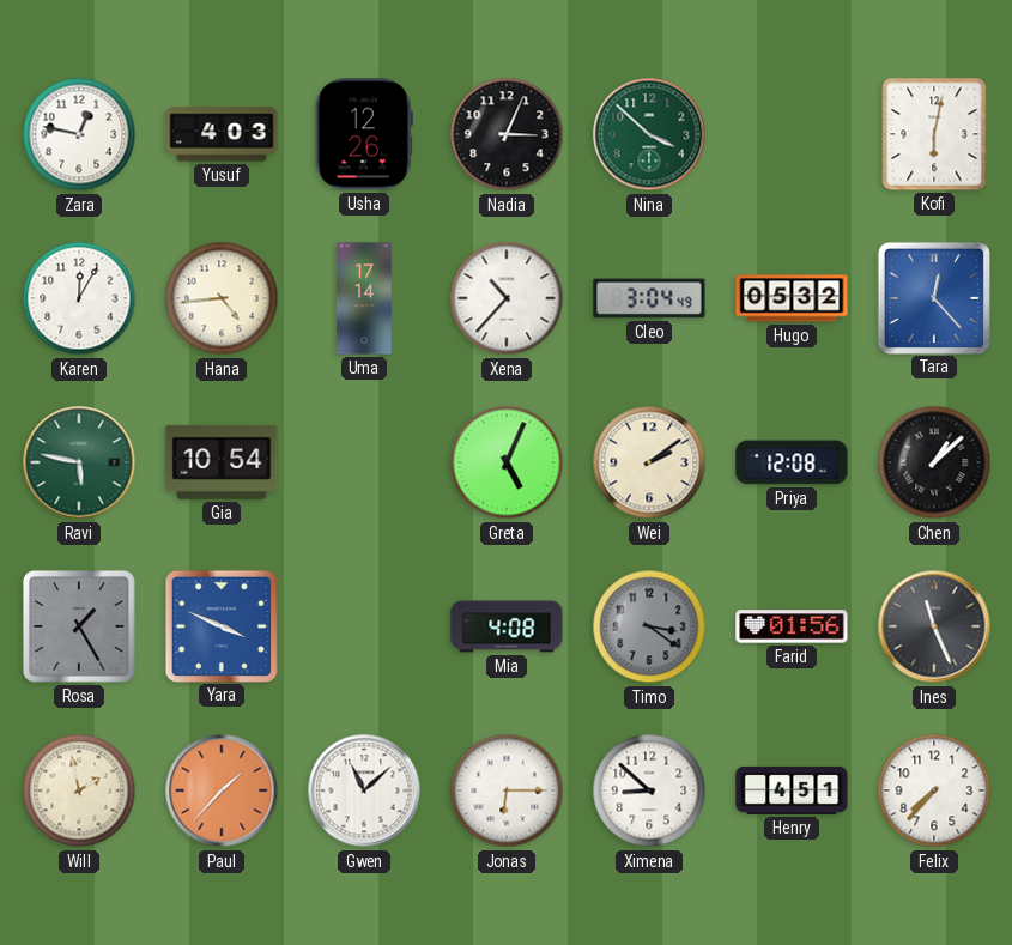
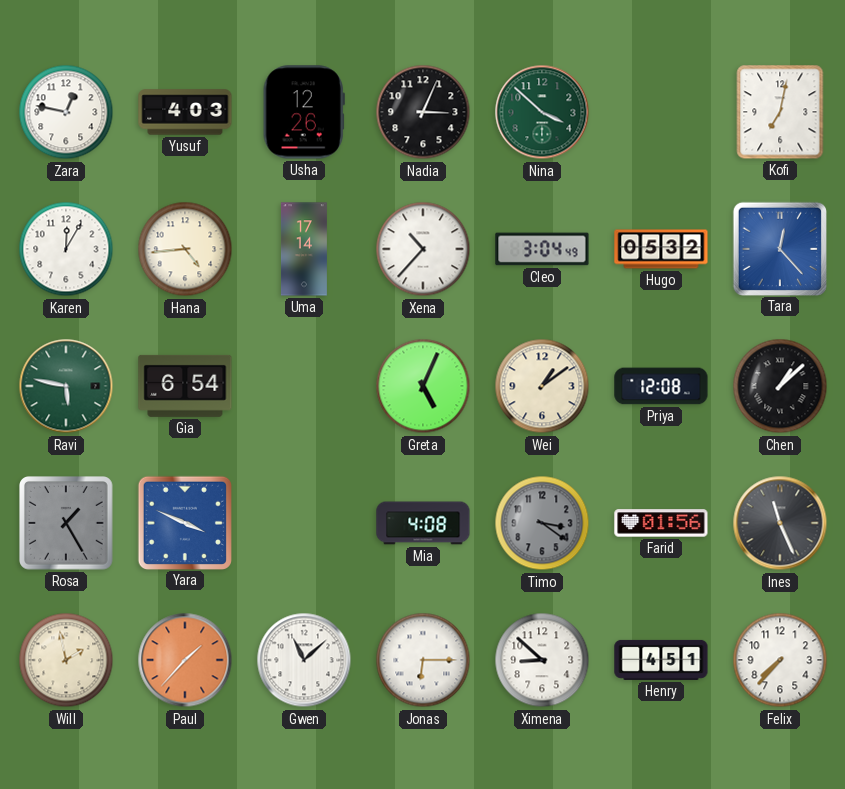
Kofi: 6:02 -> 7:02 (780, 112)
Gia: 10:54 -> 6:54 (185, 386)
Wei: 2:09 -> 1:09 (542, 386)
